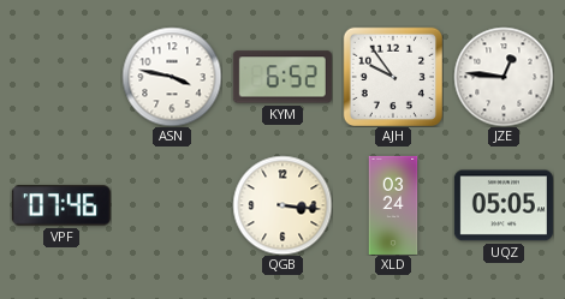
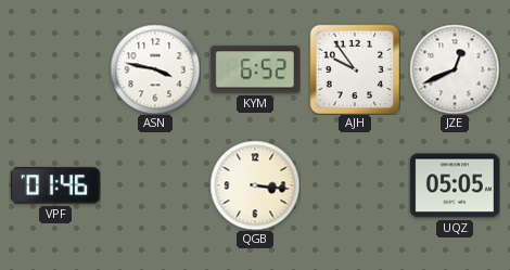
JZE: 12:46 -> 12:41 (455, 69)
VPF: 07:46 -> 01:46 (55, 185)
XLD: 03:24 -> none (393, 205)
